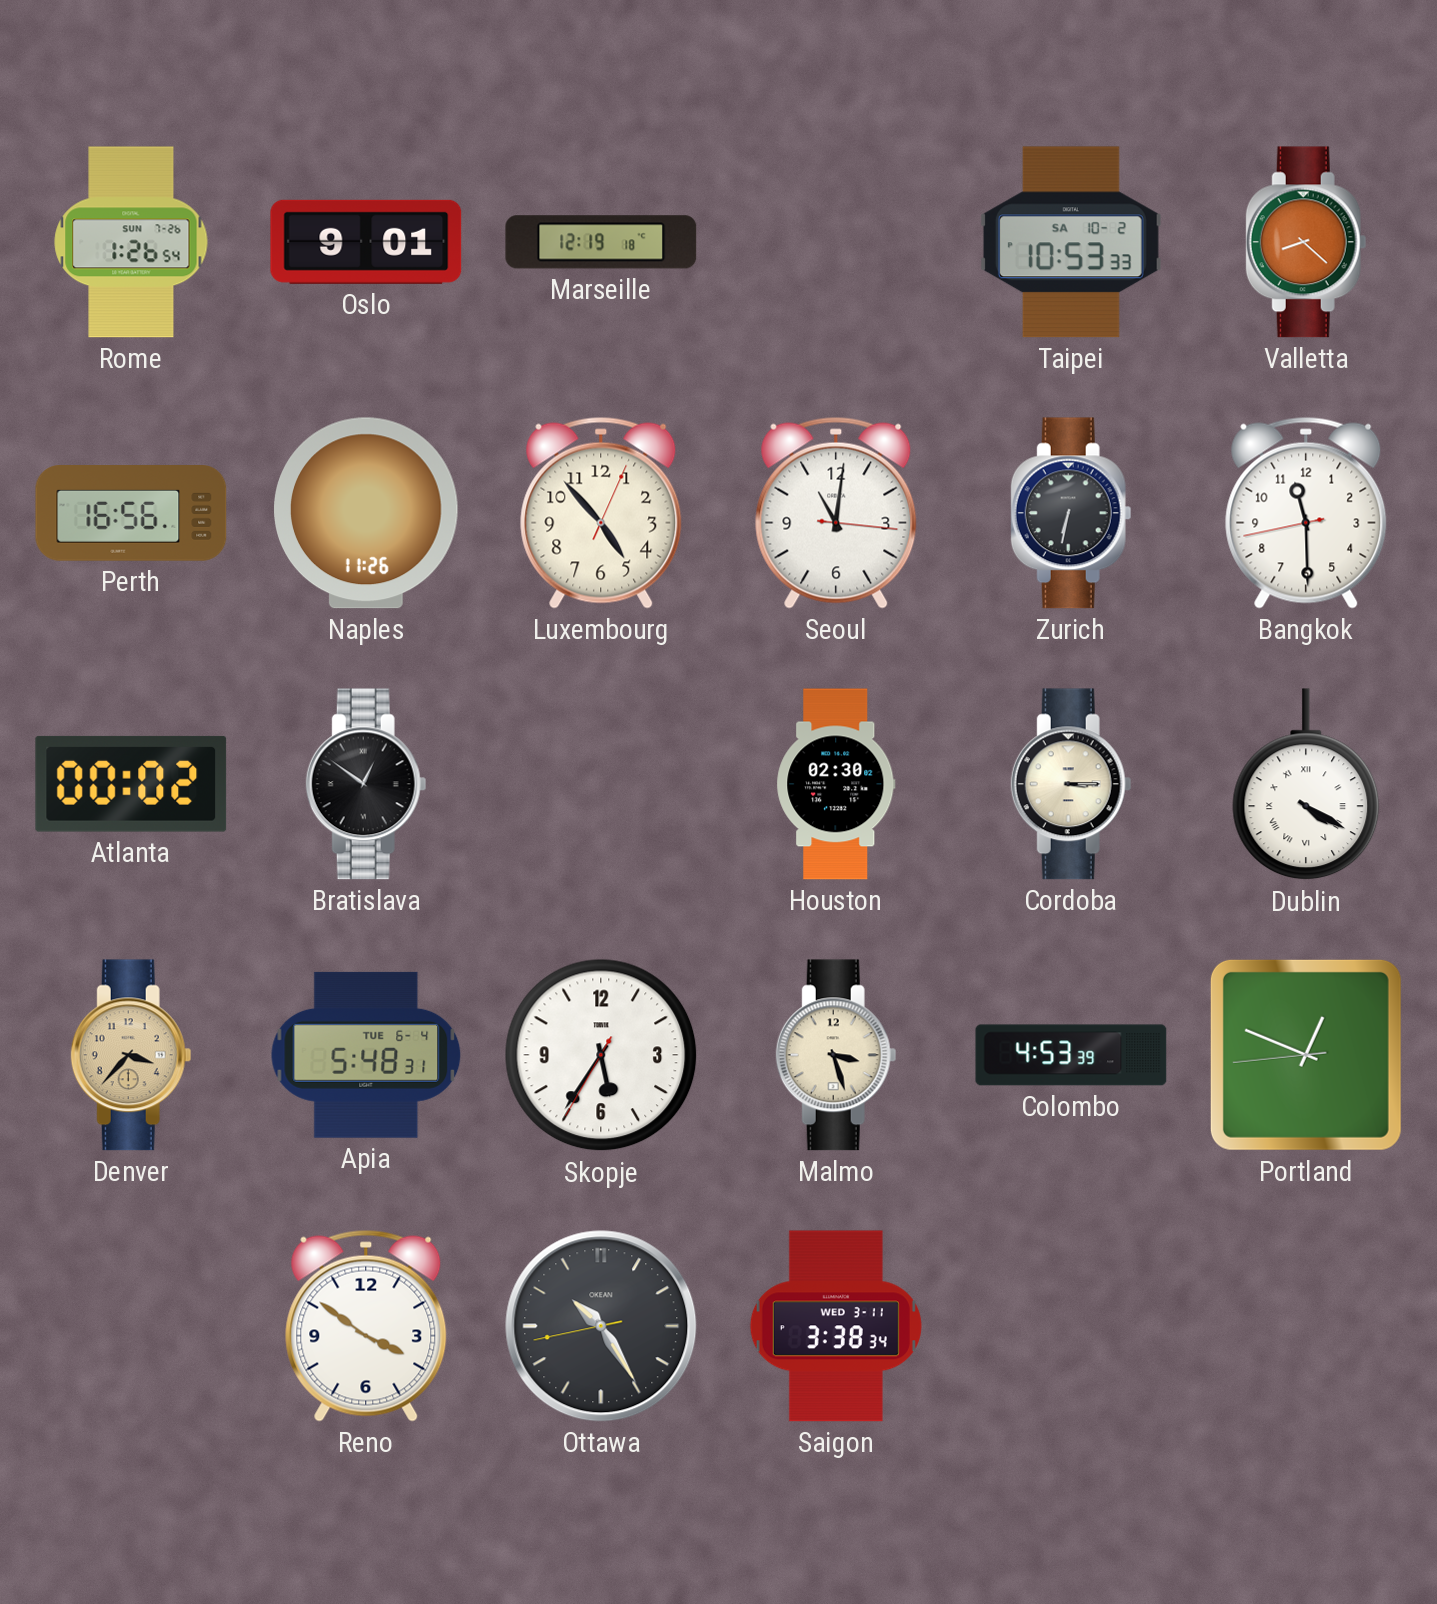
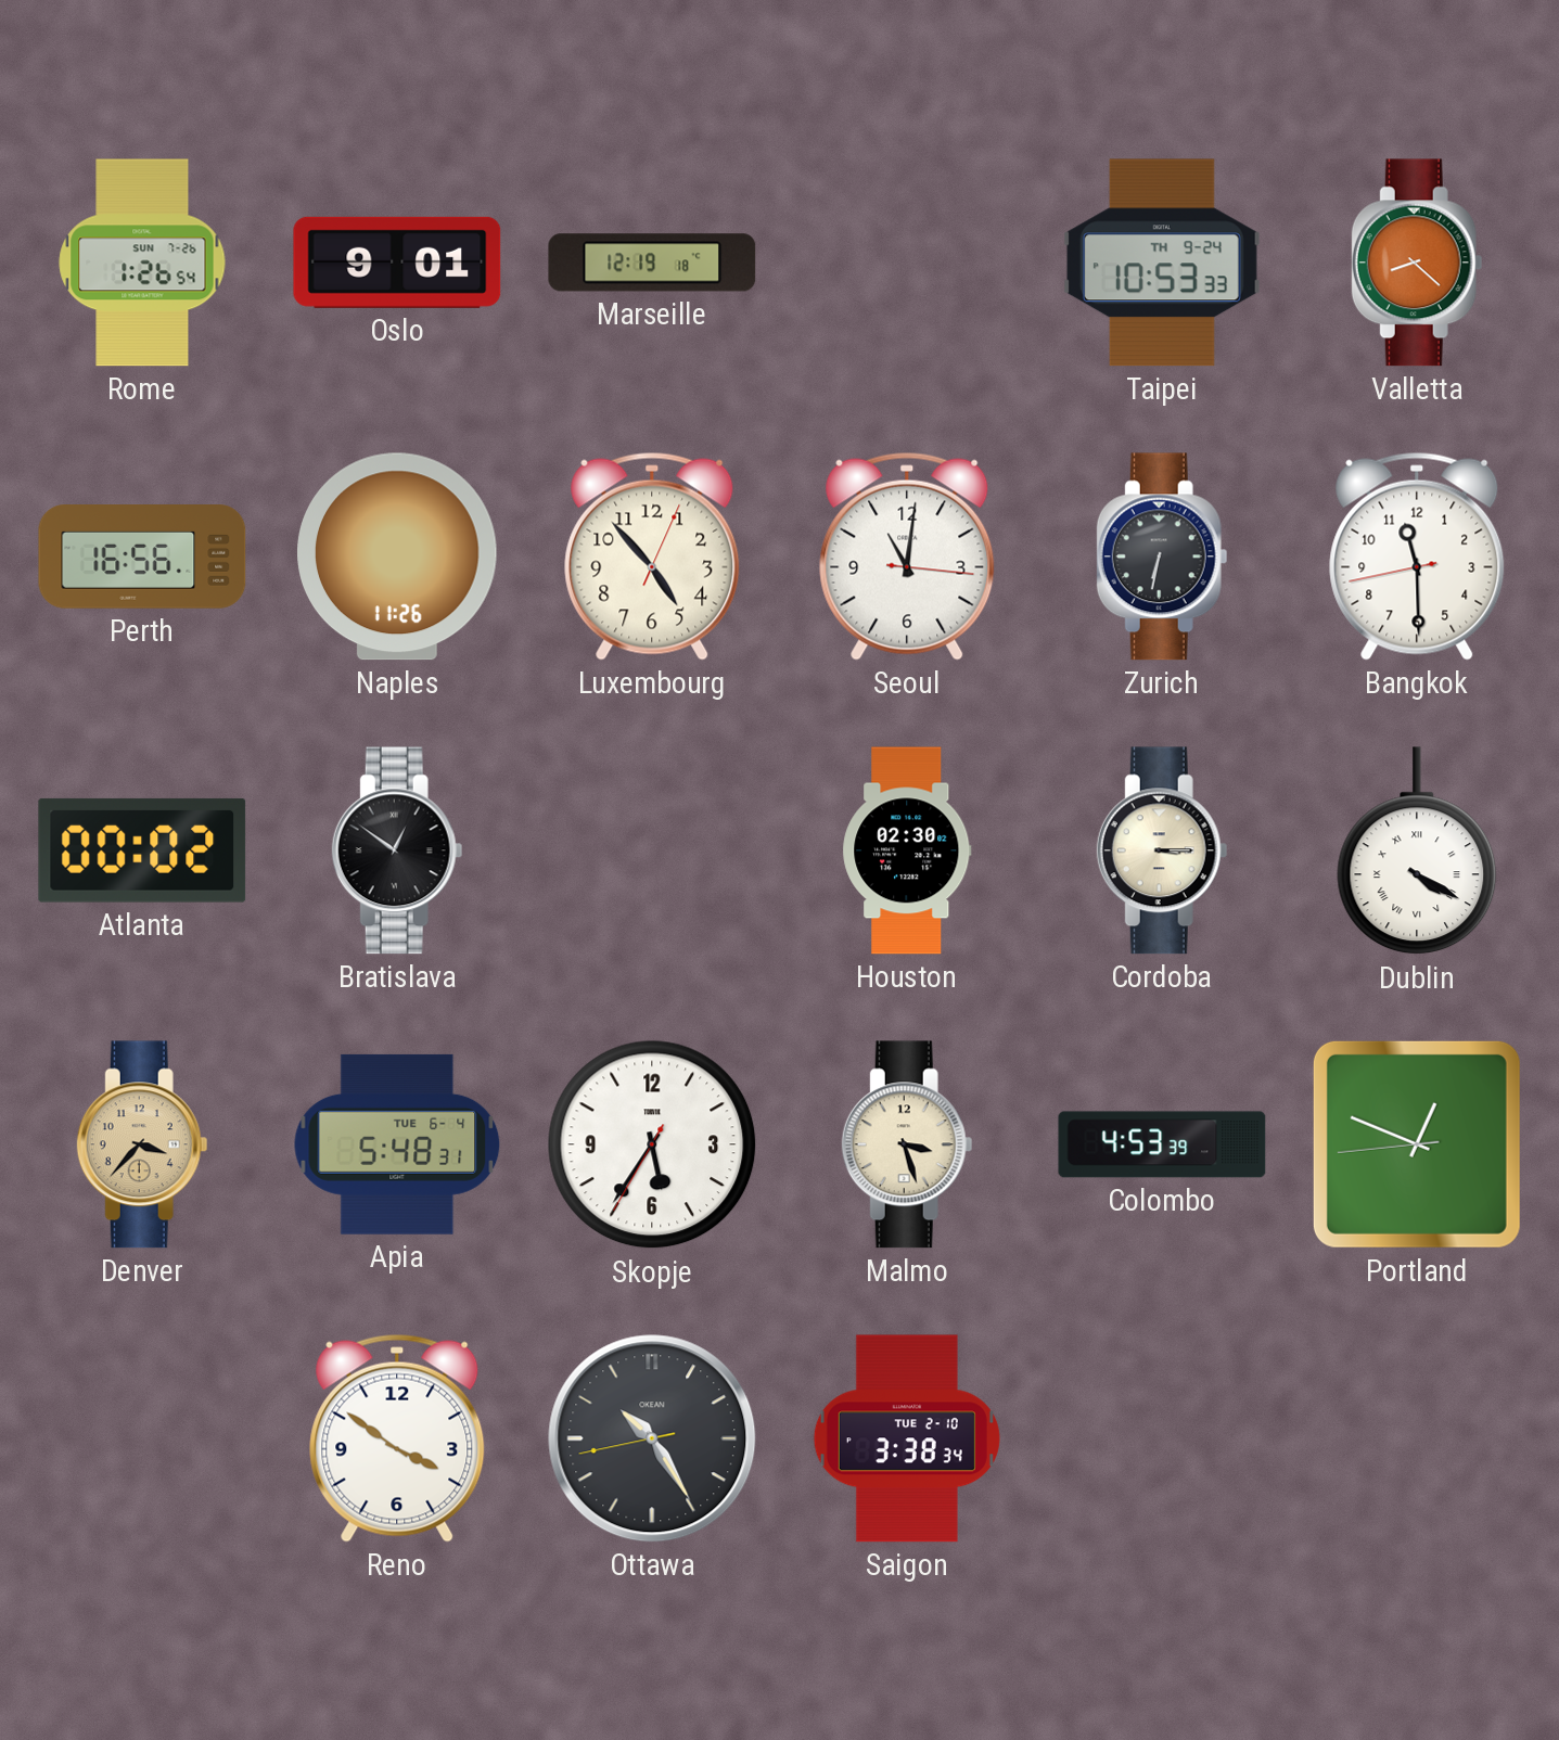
Taipei date: SA 10-2 -> TH 9-24 (1162, 263)
Saigon date: WED 3-11 -> TUE 2-10 (907, 1438)
